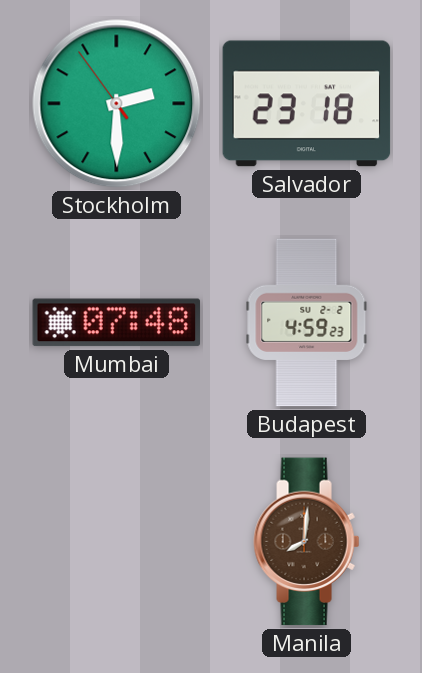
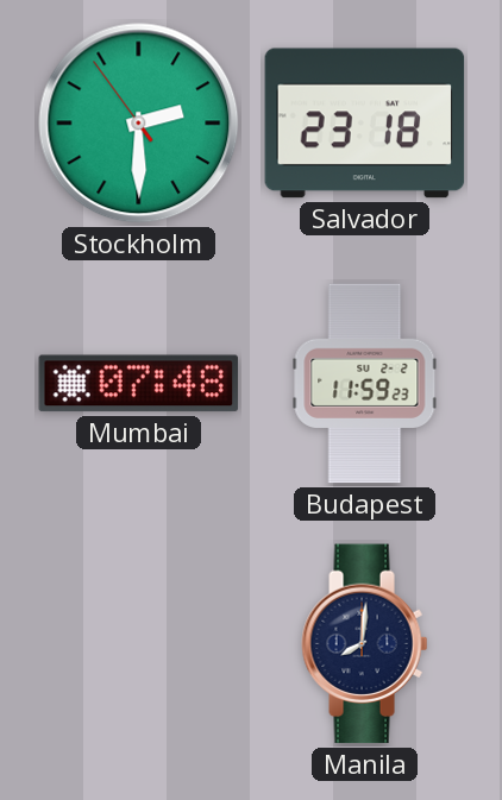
Budapest: 4:59 -> 11:59 (365, 384)
Manila dial: brown -> navy (365, 644)
